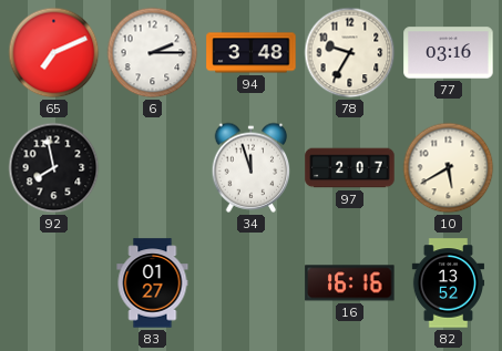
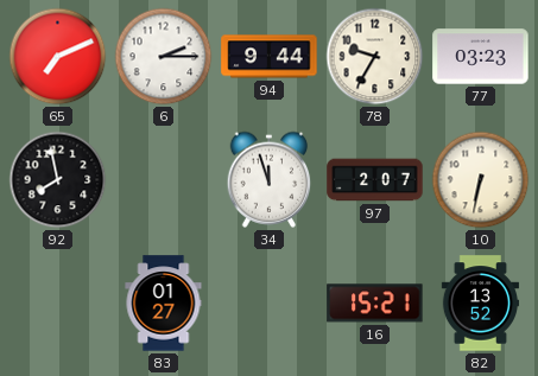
94: 3:48 -> 9:44 (270, 57)
77: 03:16 -> 03:23 (481, 57)
10: 5:40 -> 6:32 (481, 180)
16: 16:16 -> 15:21 (375, 304)
